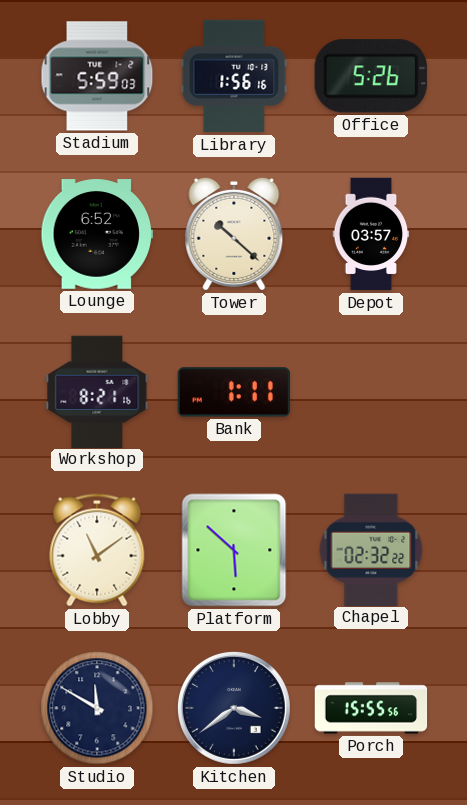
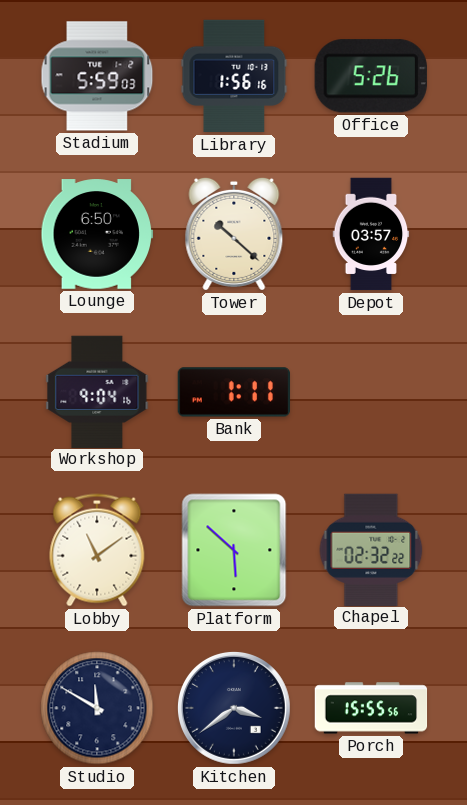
Lounge: 6:52 -> 6:50 (97, 234)
Workshop: 8:21 -> 9:04 (97, 391)
